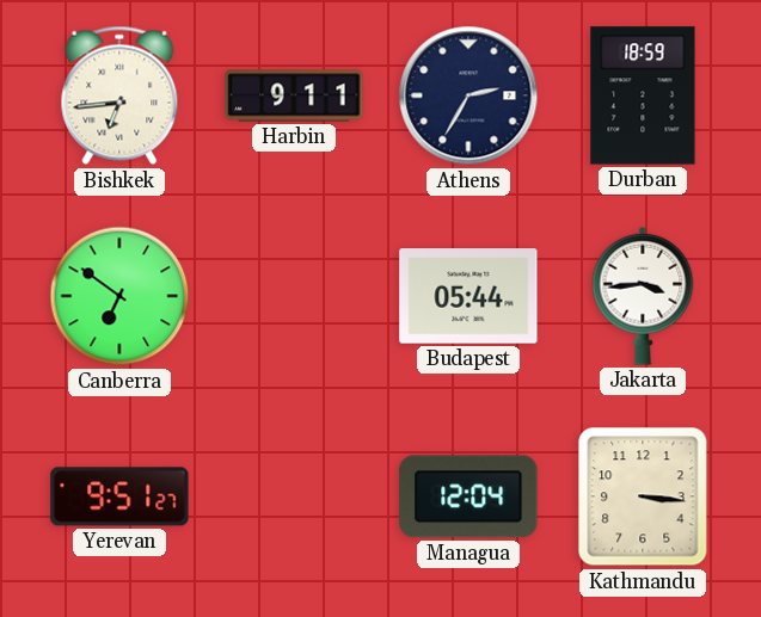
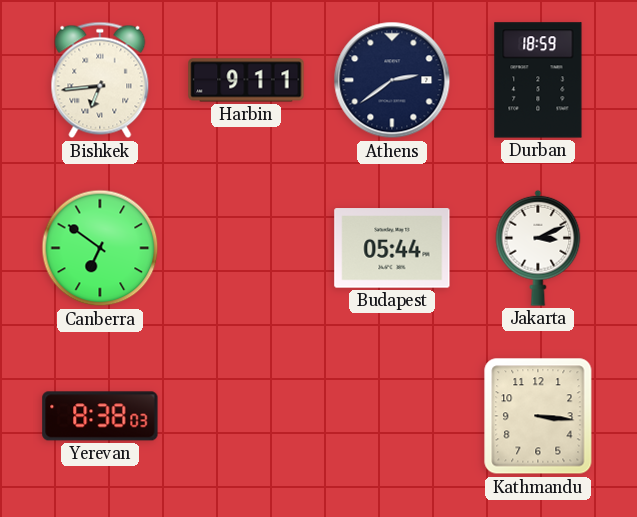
Athens: 2:35 -> 2:39 (392, 80)
Jakarta: 3:44 -> 3:11 (538, 248)
Yerevan: 9:51 -> 8:38 (100, 416)
Managua: 12:04 -> none (468, 496)
